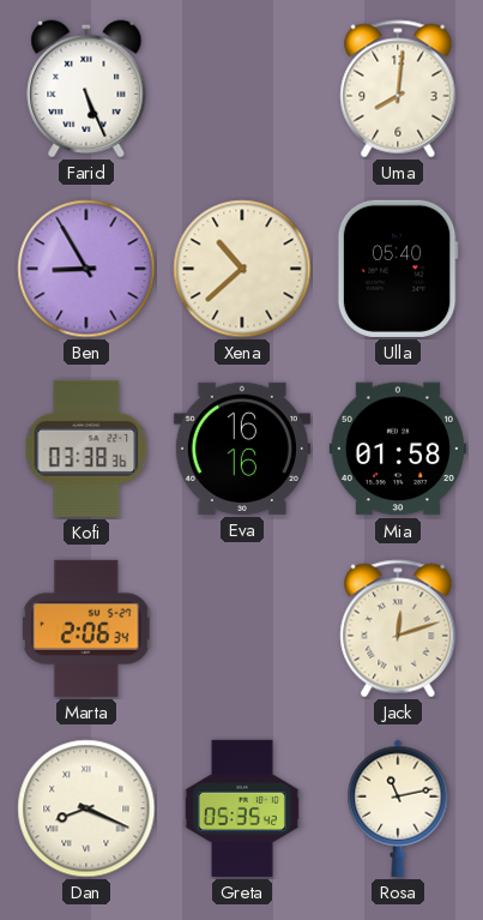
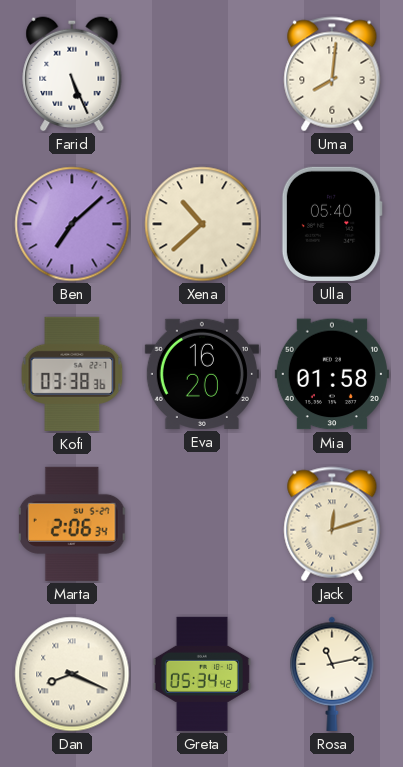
Ben: 8:55 -> 7:08 (72, 224)
Eva: 16:16 -> 16:20 (202, 374)
Greta: 05:35 -> 05:34 (202, 674)
